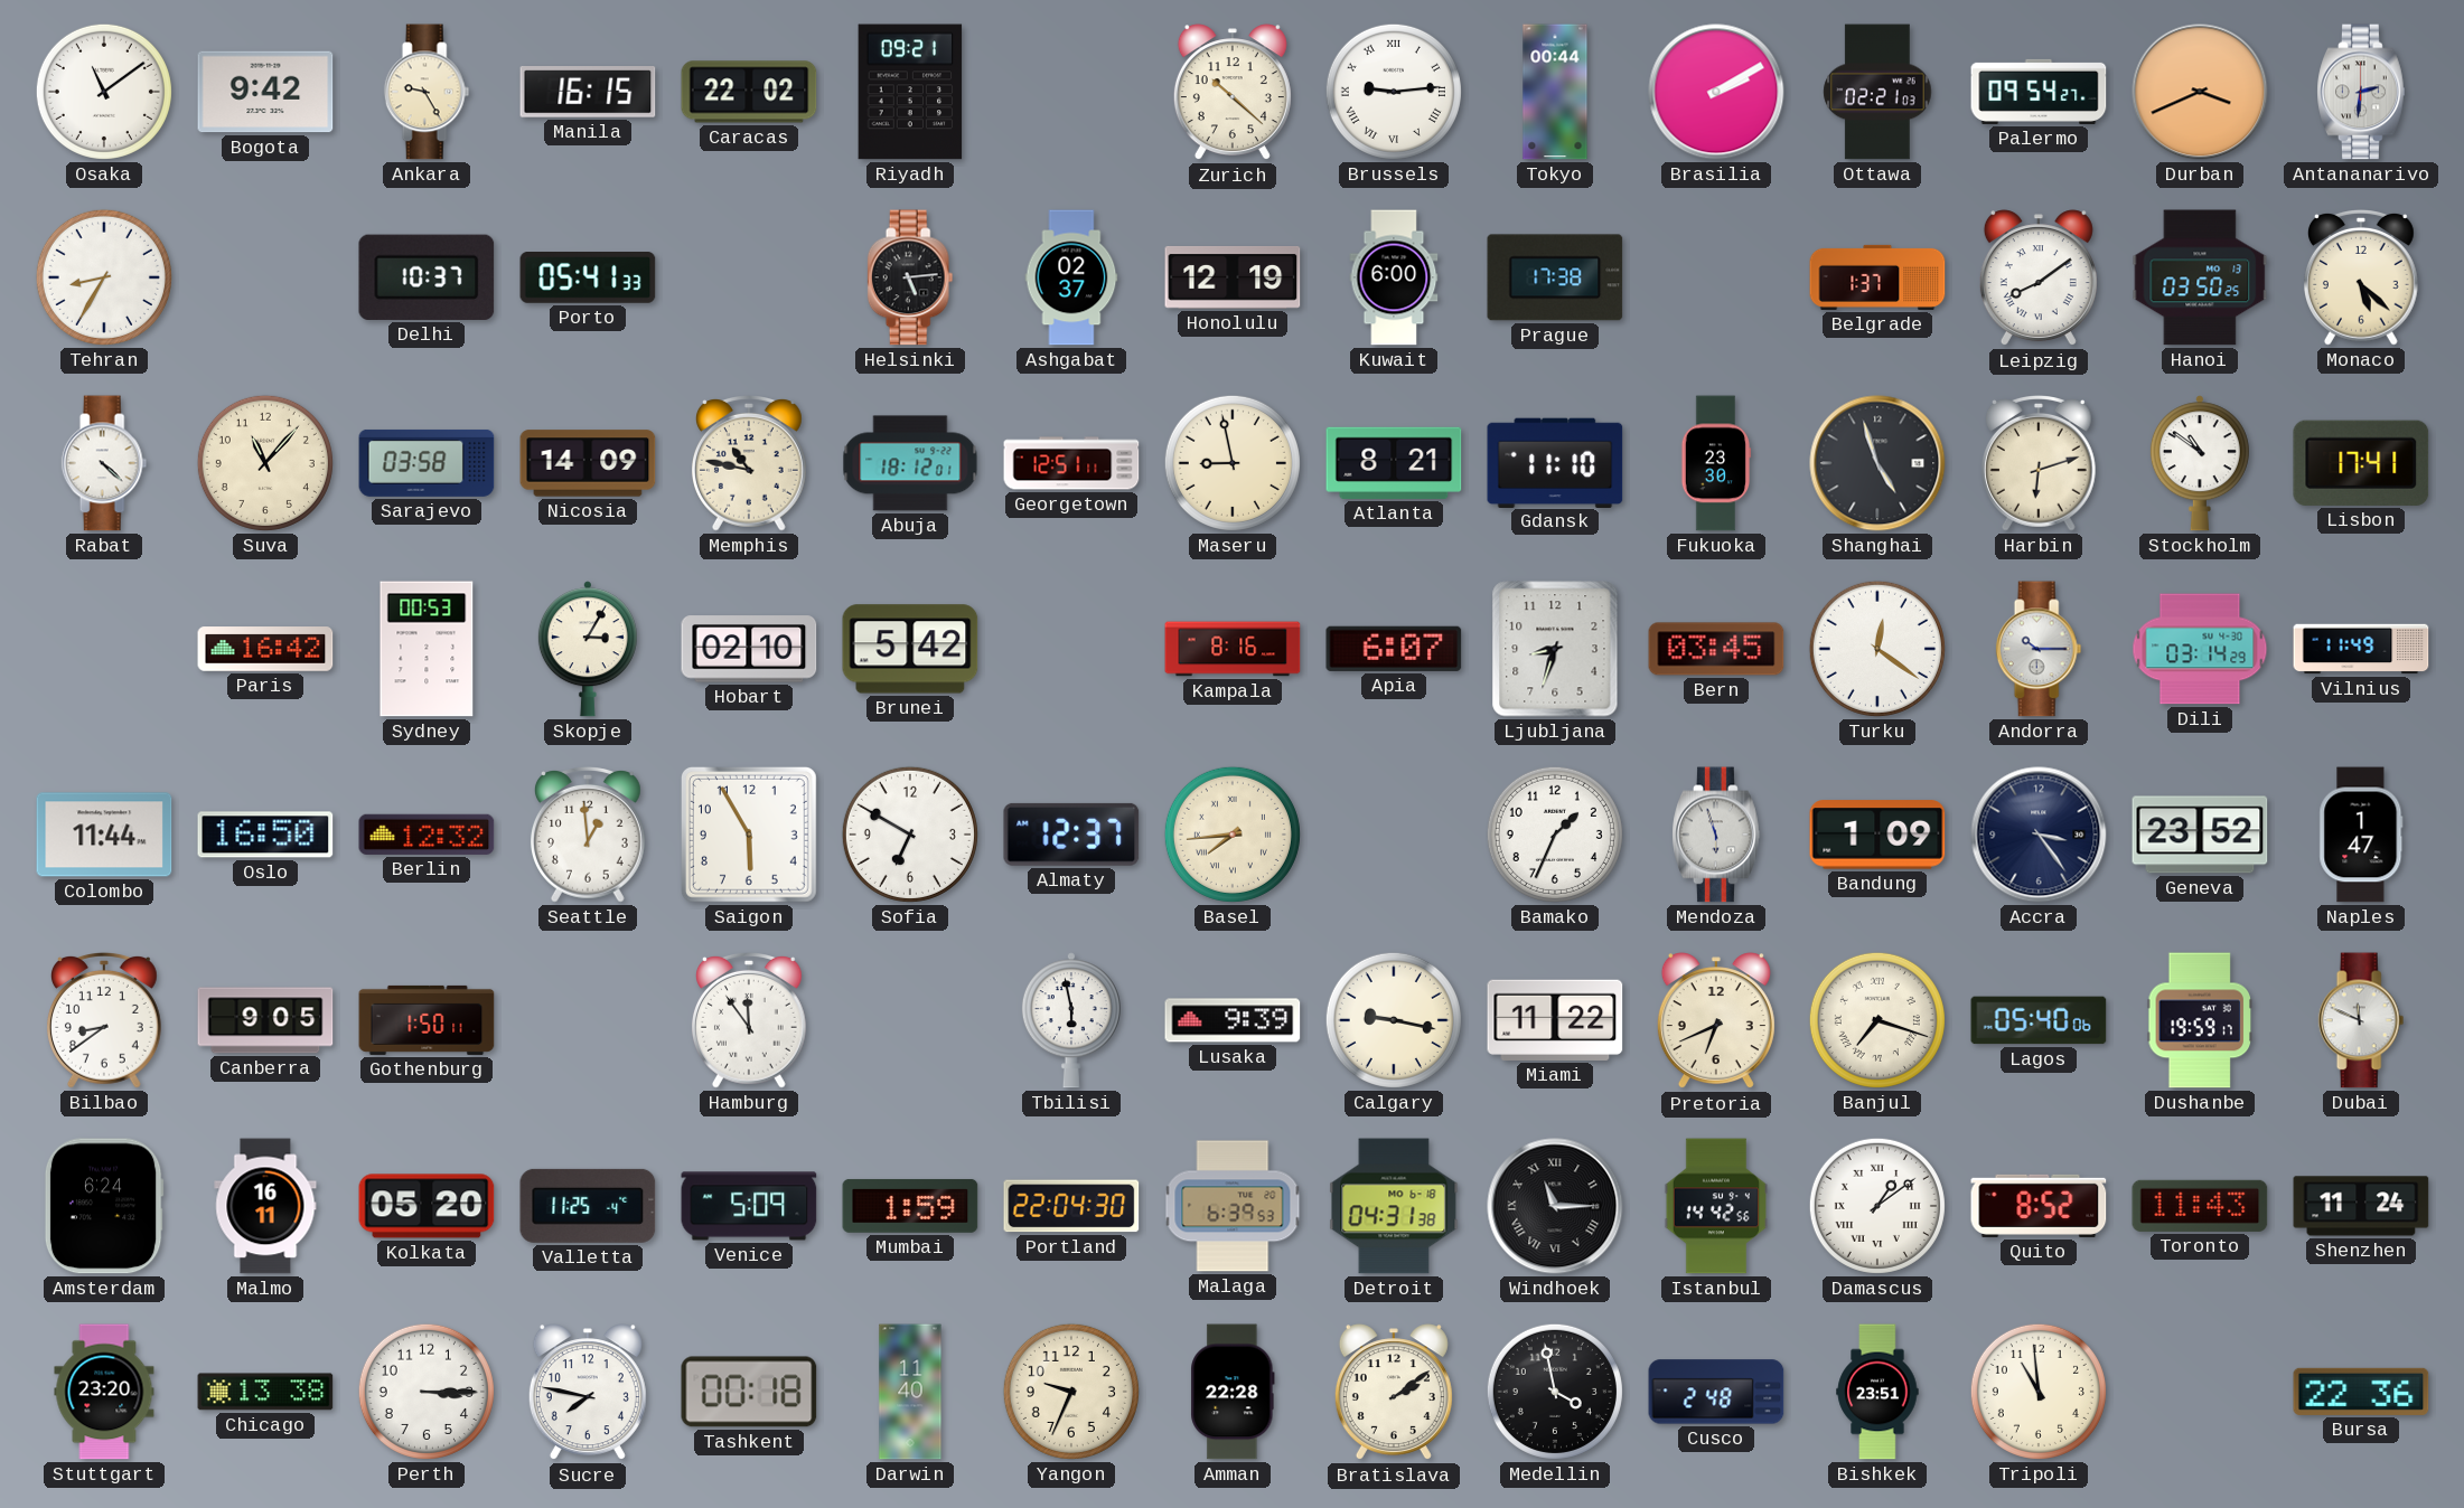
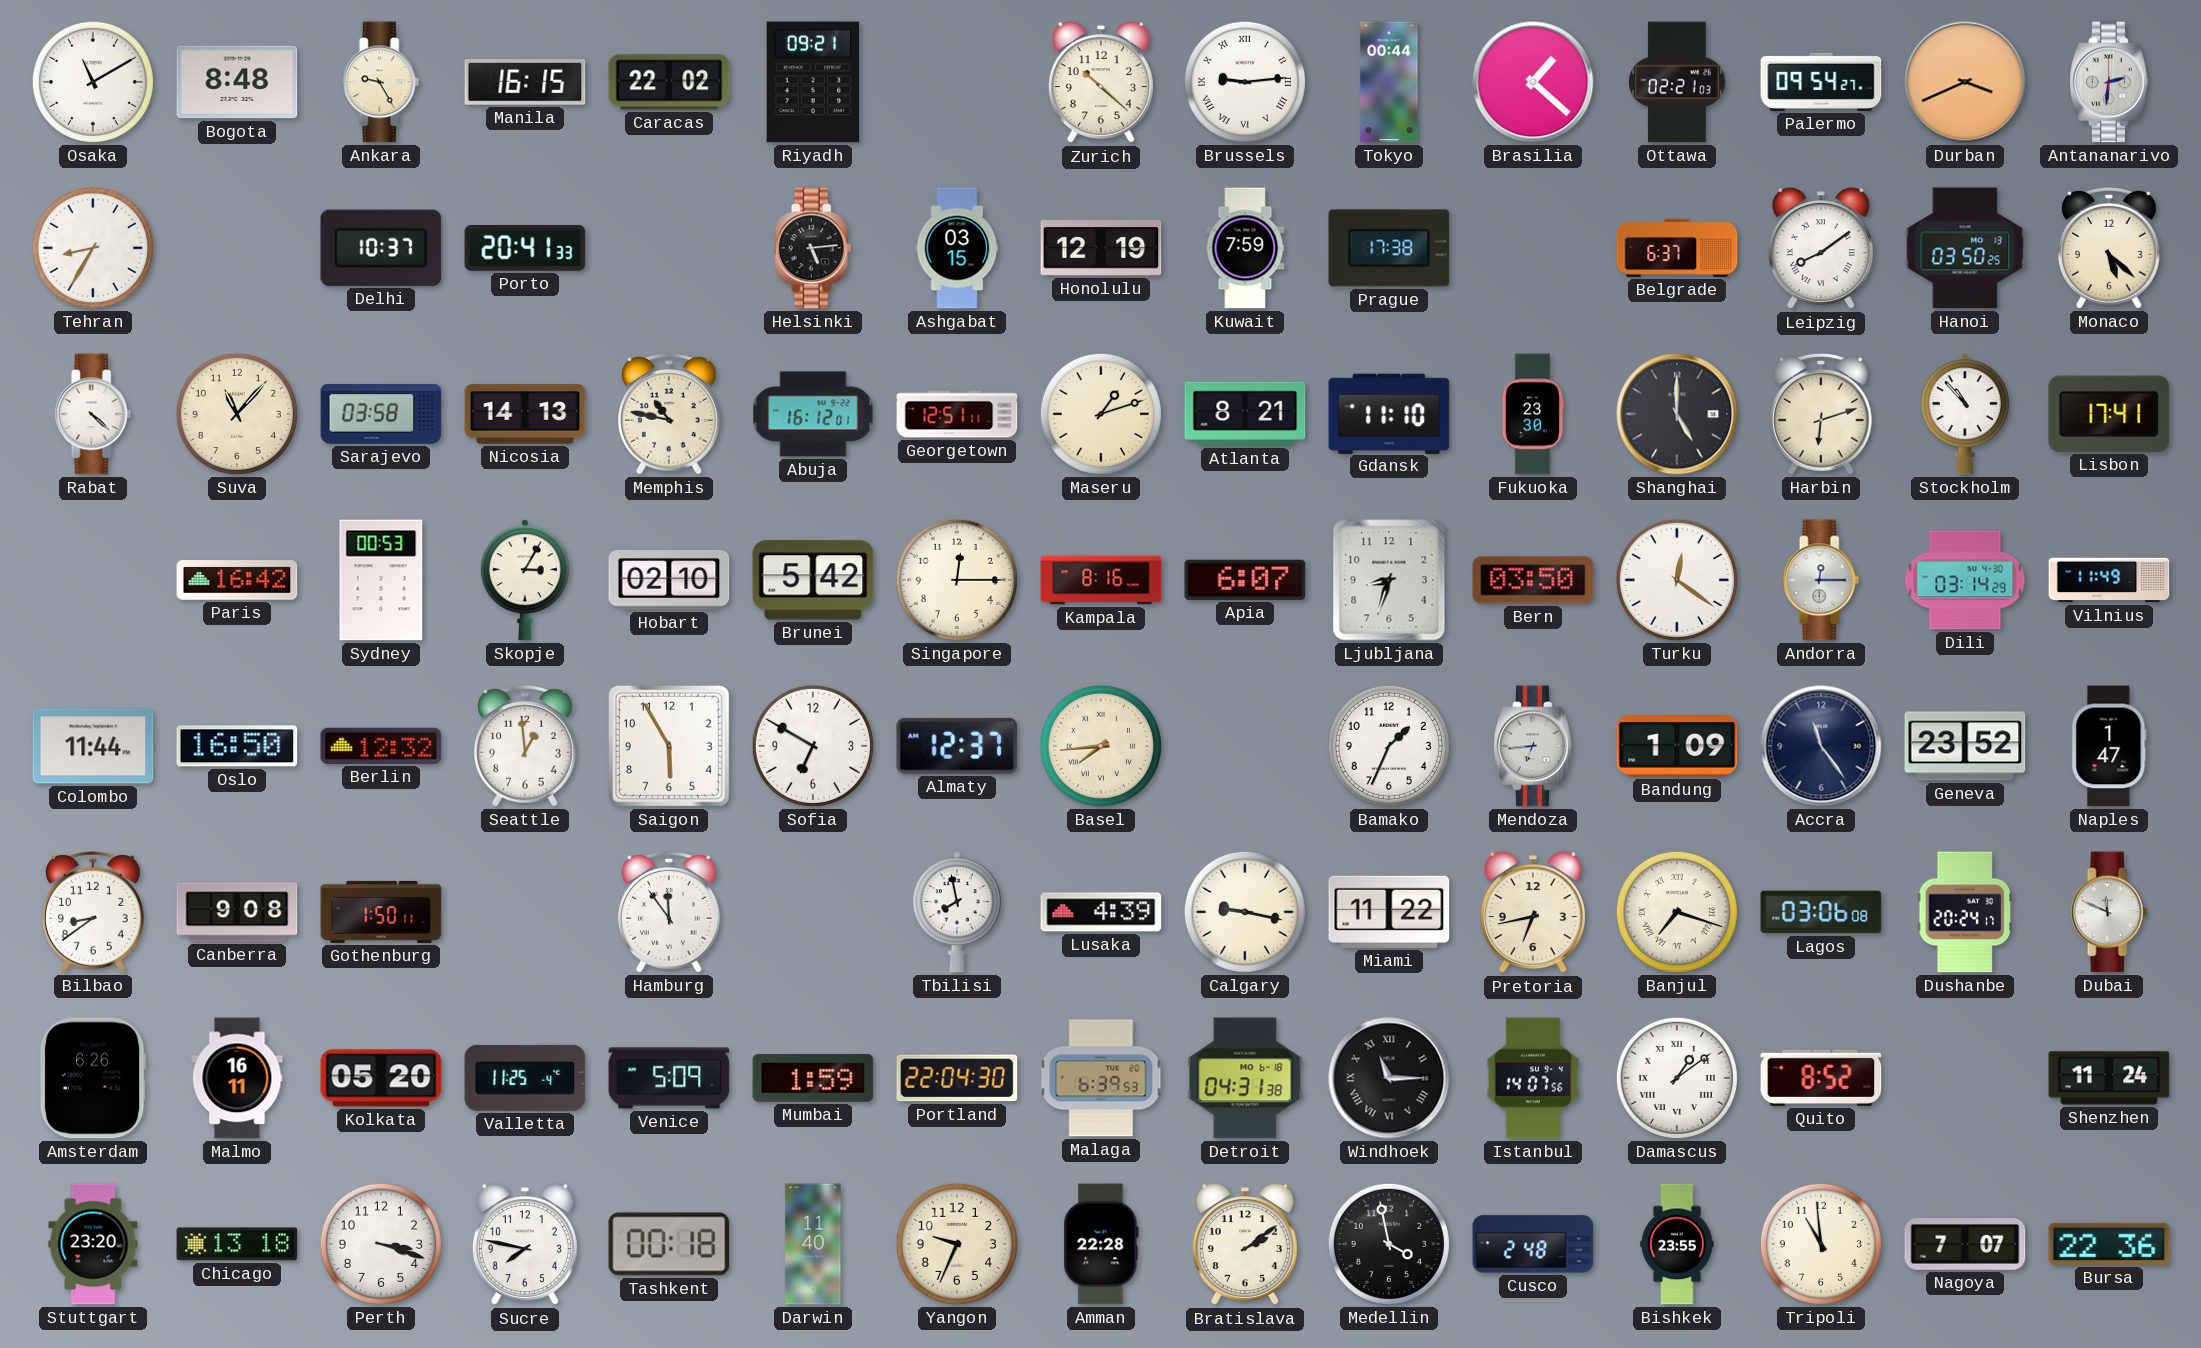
Osaka: 11:09 -> 11:10 (93, 82)
Bogota: 9:42 -> 8:48 (237, 82)
Brasilia: 2:10 -> 1:22 (1533, 82)
Porto: 05:41 -> 20:41 (525, 249)
Ashgabat: 02:37 -> 03:15 (957, 248)
Kuwait: 6:00 -> 7:59 (1245, 248)
Belgrade: 1:37 -> 6:37 (1677, 248)
Nicosia: 14:09 -> 14:13 (525, 414)
Abuja: 18:12 -> 16:12 (813, 414)
Maseru: 8:58 -> 1:12 (1101, 414)
Shanghai: 4:57 -> 5:00 (1677, 414)
Stockholm: 10:51 -> 10:53 (1965, 414)
Singapore: none -> 12:15 (957, 580)
Bern: 03:45 -> 03:50 (1533, 580)
Andorra: 10:15 -> 12:15 (1821, 580)
Mendoza: 5:57 -> 6:44 (1533, 746)
Accra: 3:24 -> 11:24 (1821, 746)
Canberra: 9:05 -> 9:08 (237, 912)
Tbilisi: 5:58 -> 7:58 (957, 912)
Lusaka: 9:39 -> 4:39 (1101, 912)
Pretoria: 6:41 -> 6:43 (1533, 913)
Lagos: 05:40 -> 03:06 (1821, 912)
Dushanbe: 19:59 -> 20:24 (1965, 912)
Amsterdam: 6:24 -> 6:26 (93, 1078)
Istanbul: 14:42 -> 14:07 (1533, 1078)
Toronto: 11:43 -> none (2200, 1206)
Chicago: 13:38 -> 13:18 (237, 1244)
Perth: 3:15 -> 3:18 (381, 1244)
Bishkek: 23:51 -> 23:55 (1677, 1244)
Nagoya: none -> 7:07 (1965, 1245)
